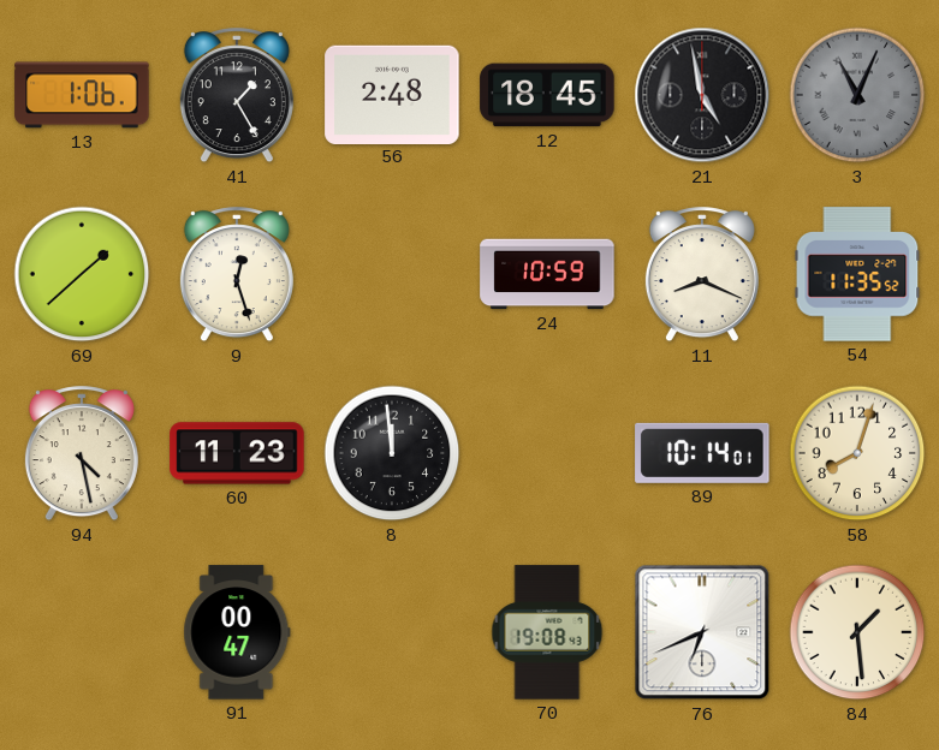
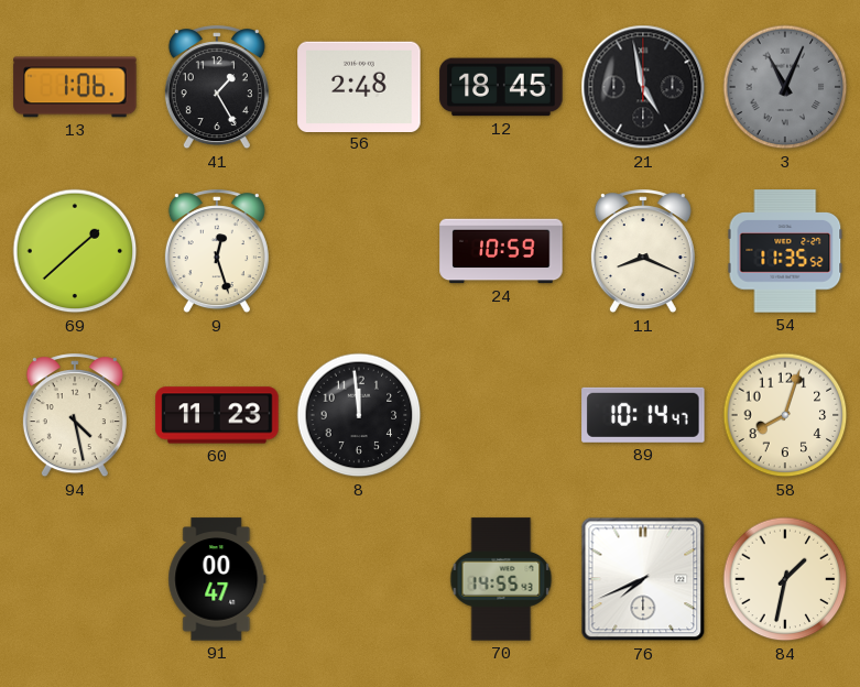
89: 10:14:01 -> 10:14:47 (643, 415)
70: 19:08 -> 14:55 (501, 579)
76: 6:41 -> 7:41 (643, 579)
84: 1:29 -> 1:32 (785, 579)
